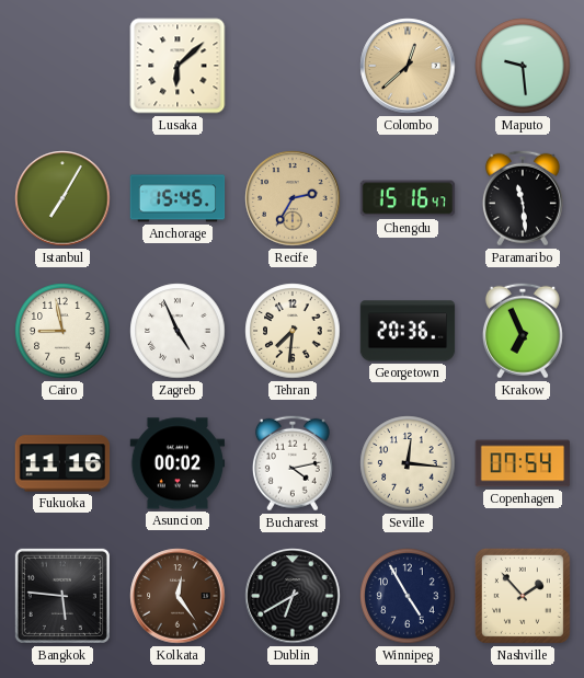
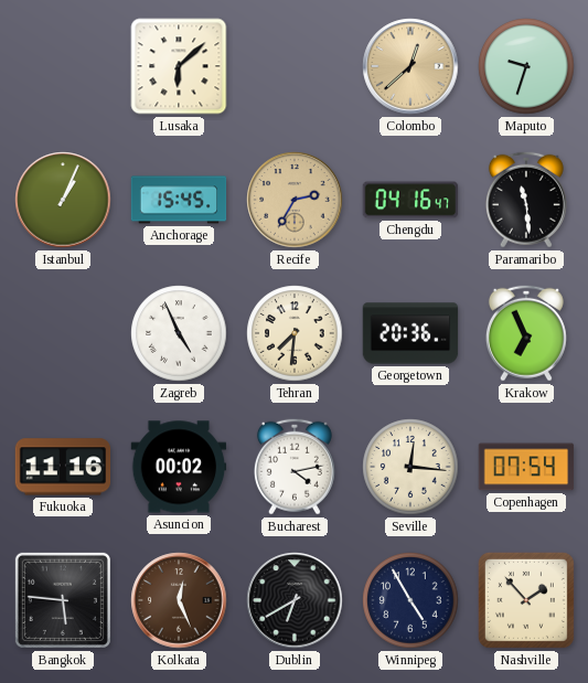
Maputo: 9:29 -> 9:33 (526, 66)
Istanbul: 7:05 -> 1:04 (63, 200)
Chengdu: 15:16 -> 04:16 (410, 200)
Cairo: 8:58 -> none (62, 331)
Kolkata: 12:24 -> 12:26 (179, 600)
